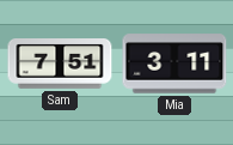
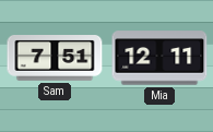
Mia: 3:11 -> 12:11 (159, 58)
